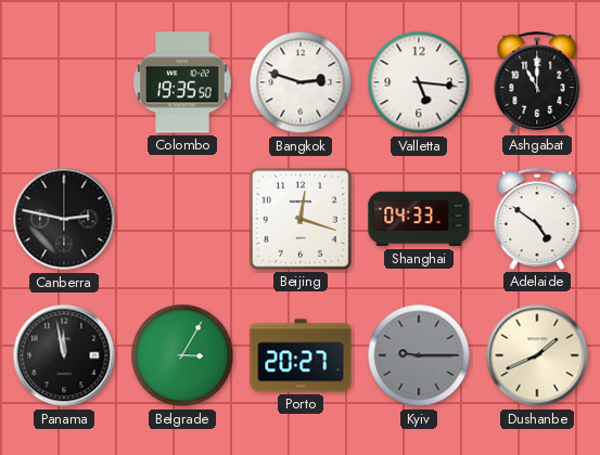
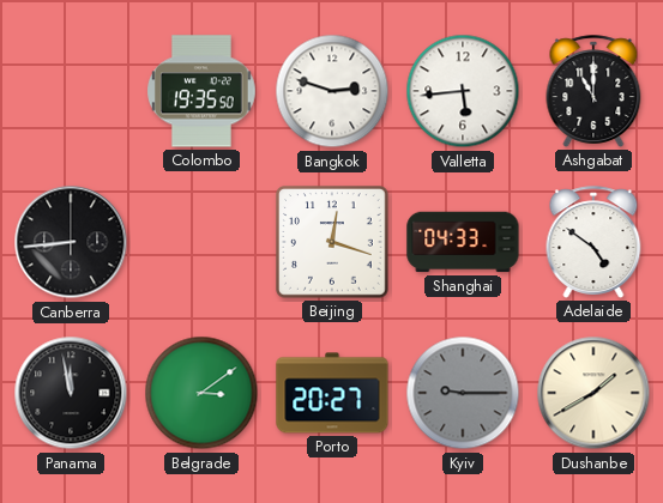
Valletta: 5:16 -> 5:44 (463, 91)
Canberra: 2:47 -> 8:44 (71, 242)
Belgrade: 3:05 -> 3:09 (201, 393)
Dushanbe: 1:41 -> 1:40 (593, 393)
